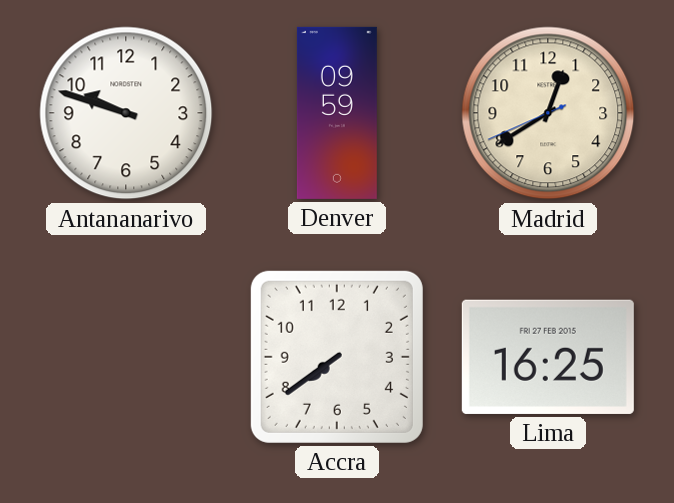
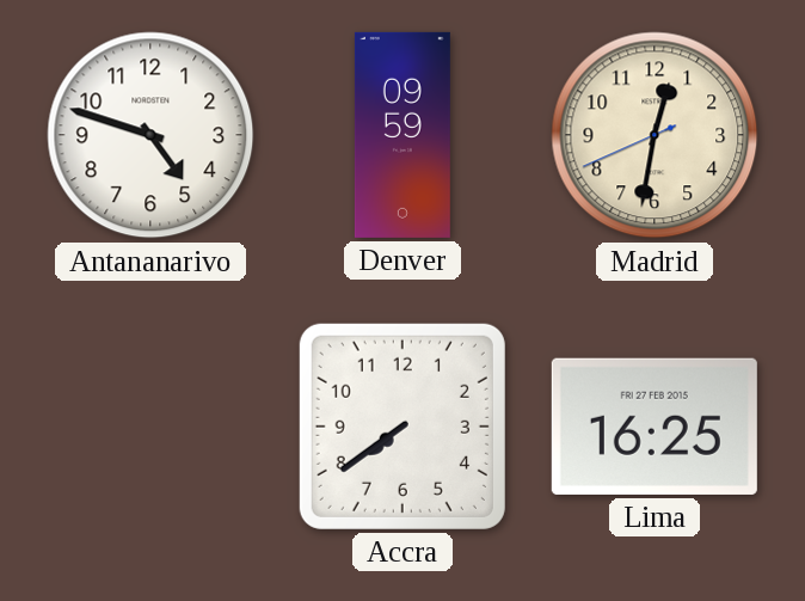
Antananarivo: 9:48 -> 4:48 (150, 135)
Madrid: 12:39 -> 12:31 (655, 135)
